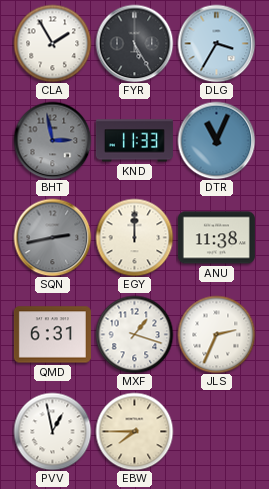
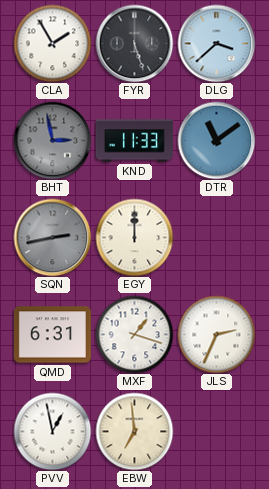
FYR: 5:25 -> 5:27 (134, 43)
DLG: 3:35 -> 3:38 (216, 43)
DTR: 11:04 -> 11:09 (216, 140)
ANU: 11:38 -> none (216, 238)
EBW: 7:45 -> 6:59 (134, 431)
